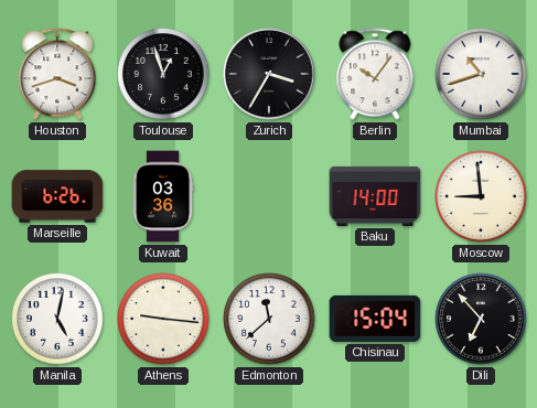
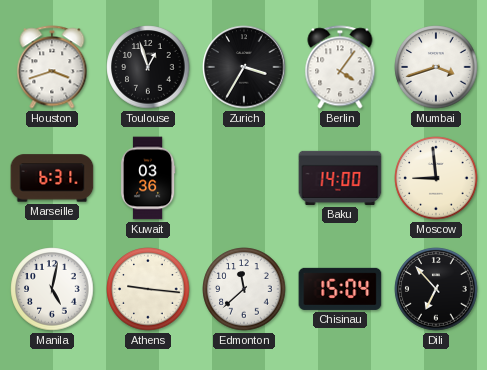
Berlin: 10:06 -> 4:06 (340, 67)
Mumbai: 10:42 -> 3:42 (436, 67)
Marseille: 6:26 -> 6:31 (52, 178)
